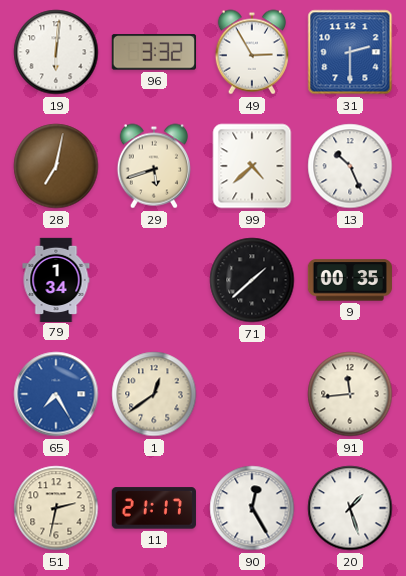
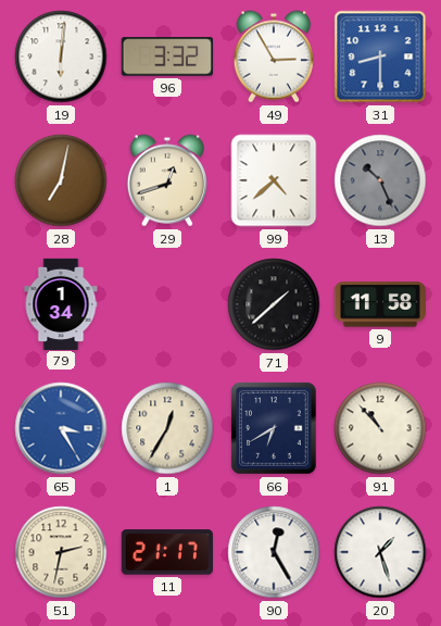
31: 2:30 -> 8:30 (380, 57)
29: 5:42 -> 12:42 (167, 180)
13 dial: white -> grey (380, 180)
9: 00:35 -> 11:58 (380, 304)
65: 7:25 -> 3:25 (61, 428)
1: 12:39 -> 12:35 (167, 428)
66: none -> 6:40 (274, 428)
91: 11:44 -> 10:53 (380, 428)
